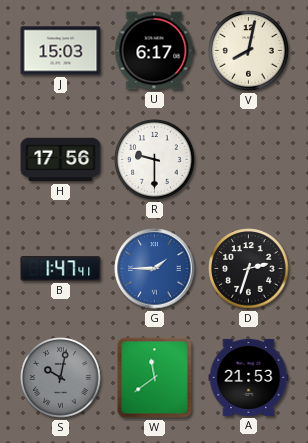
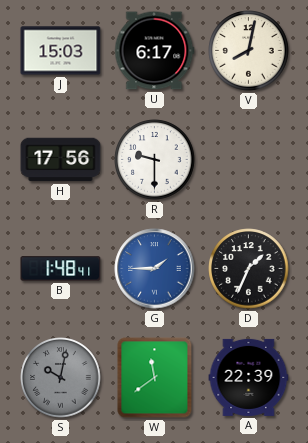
B: 1:47 -> 1:48 (61, 269)
D: 2:33 -> 1:34 (249, 269)
A: 21:53 -> 22:39 (249, 377)
